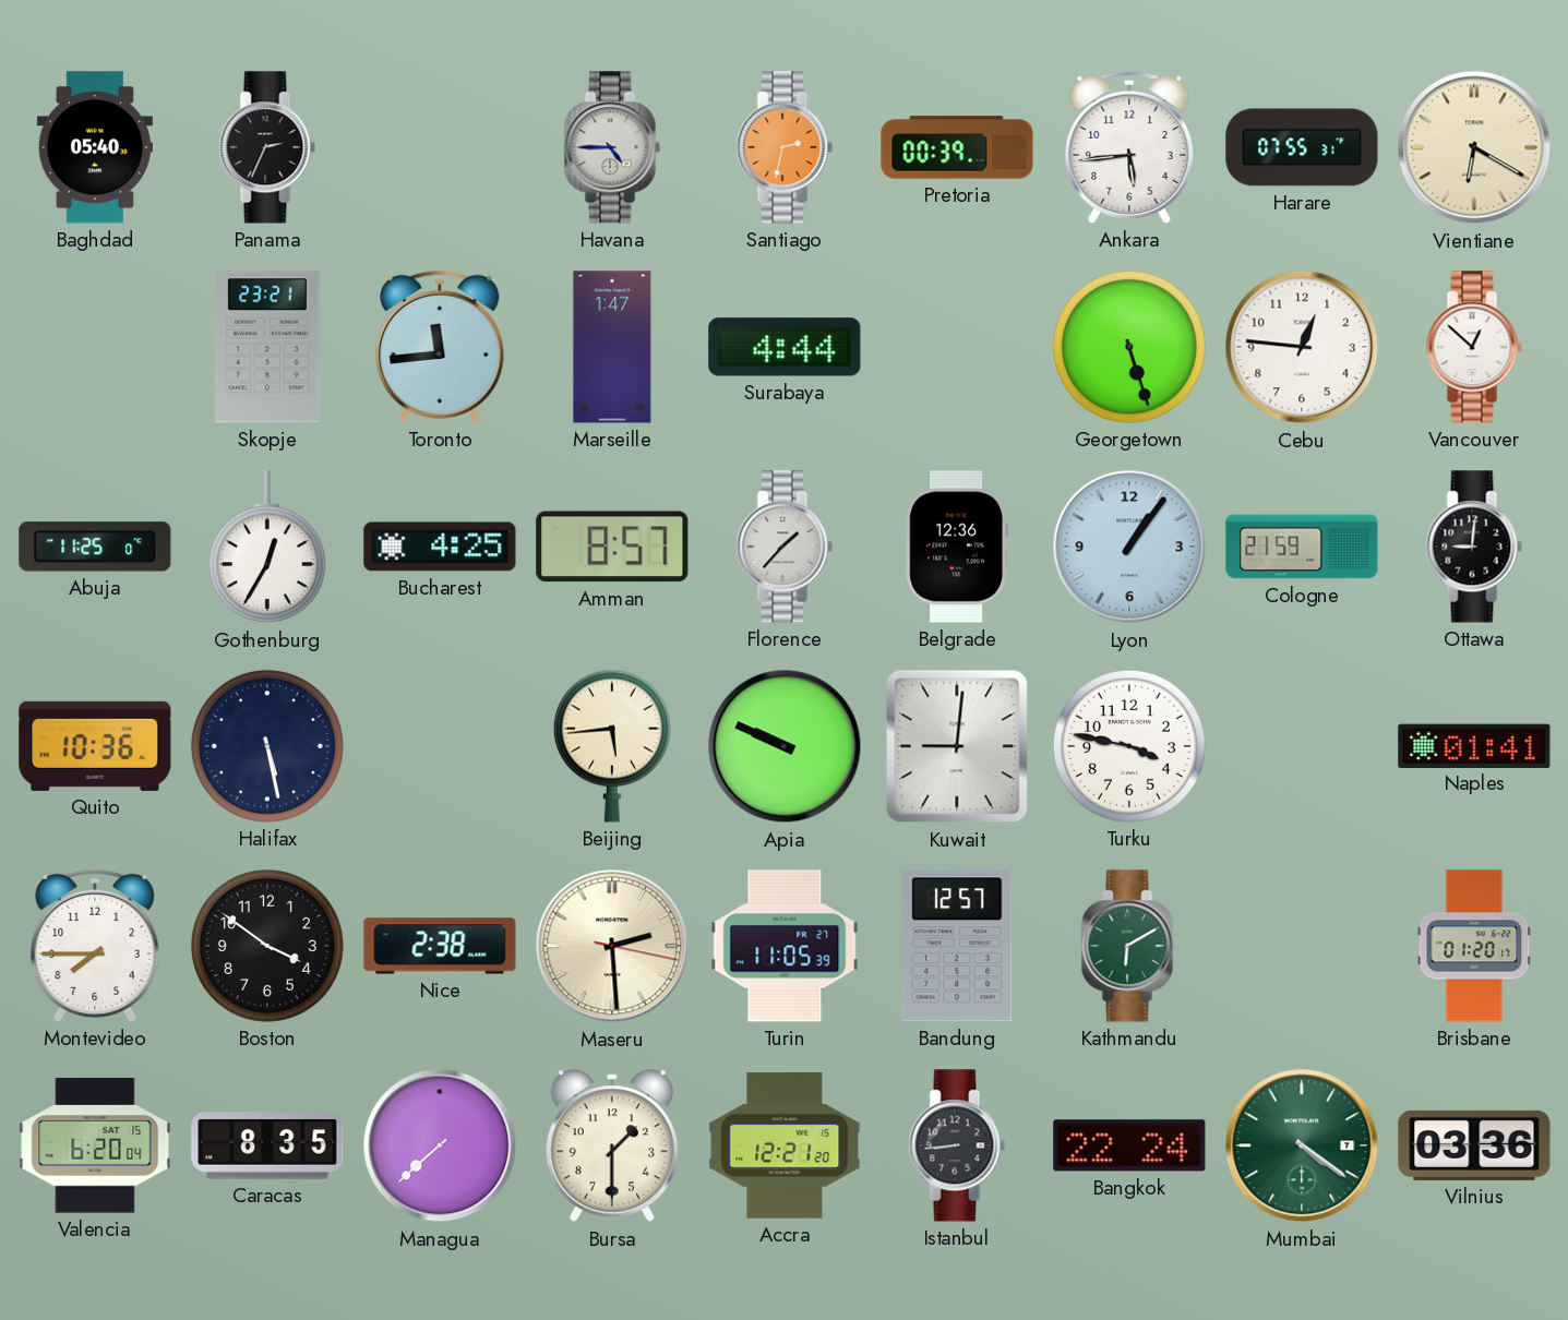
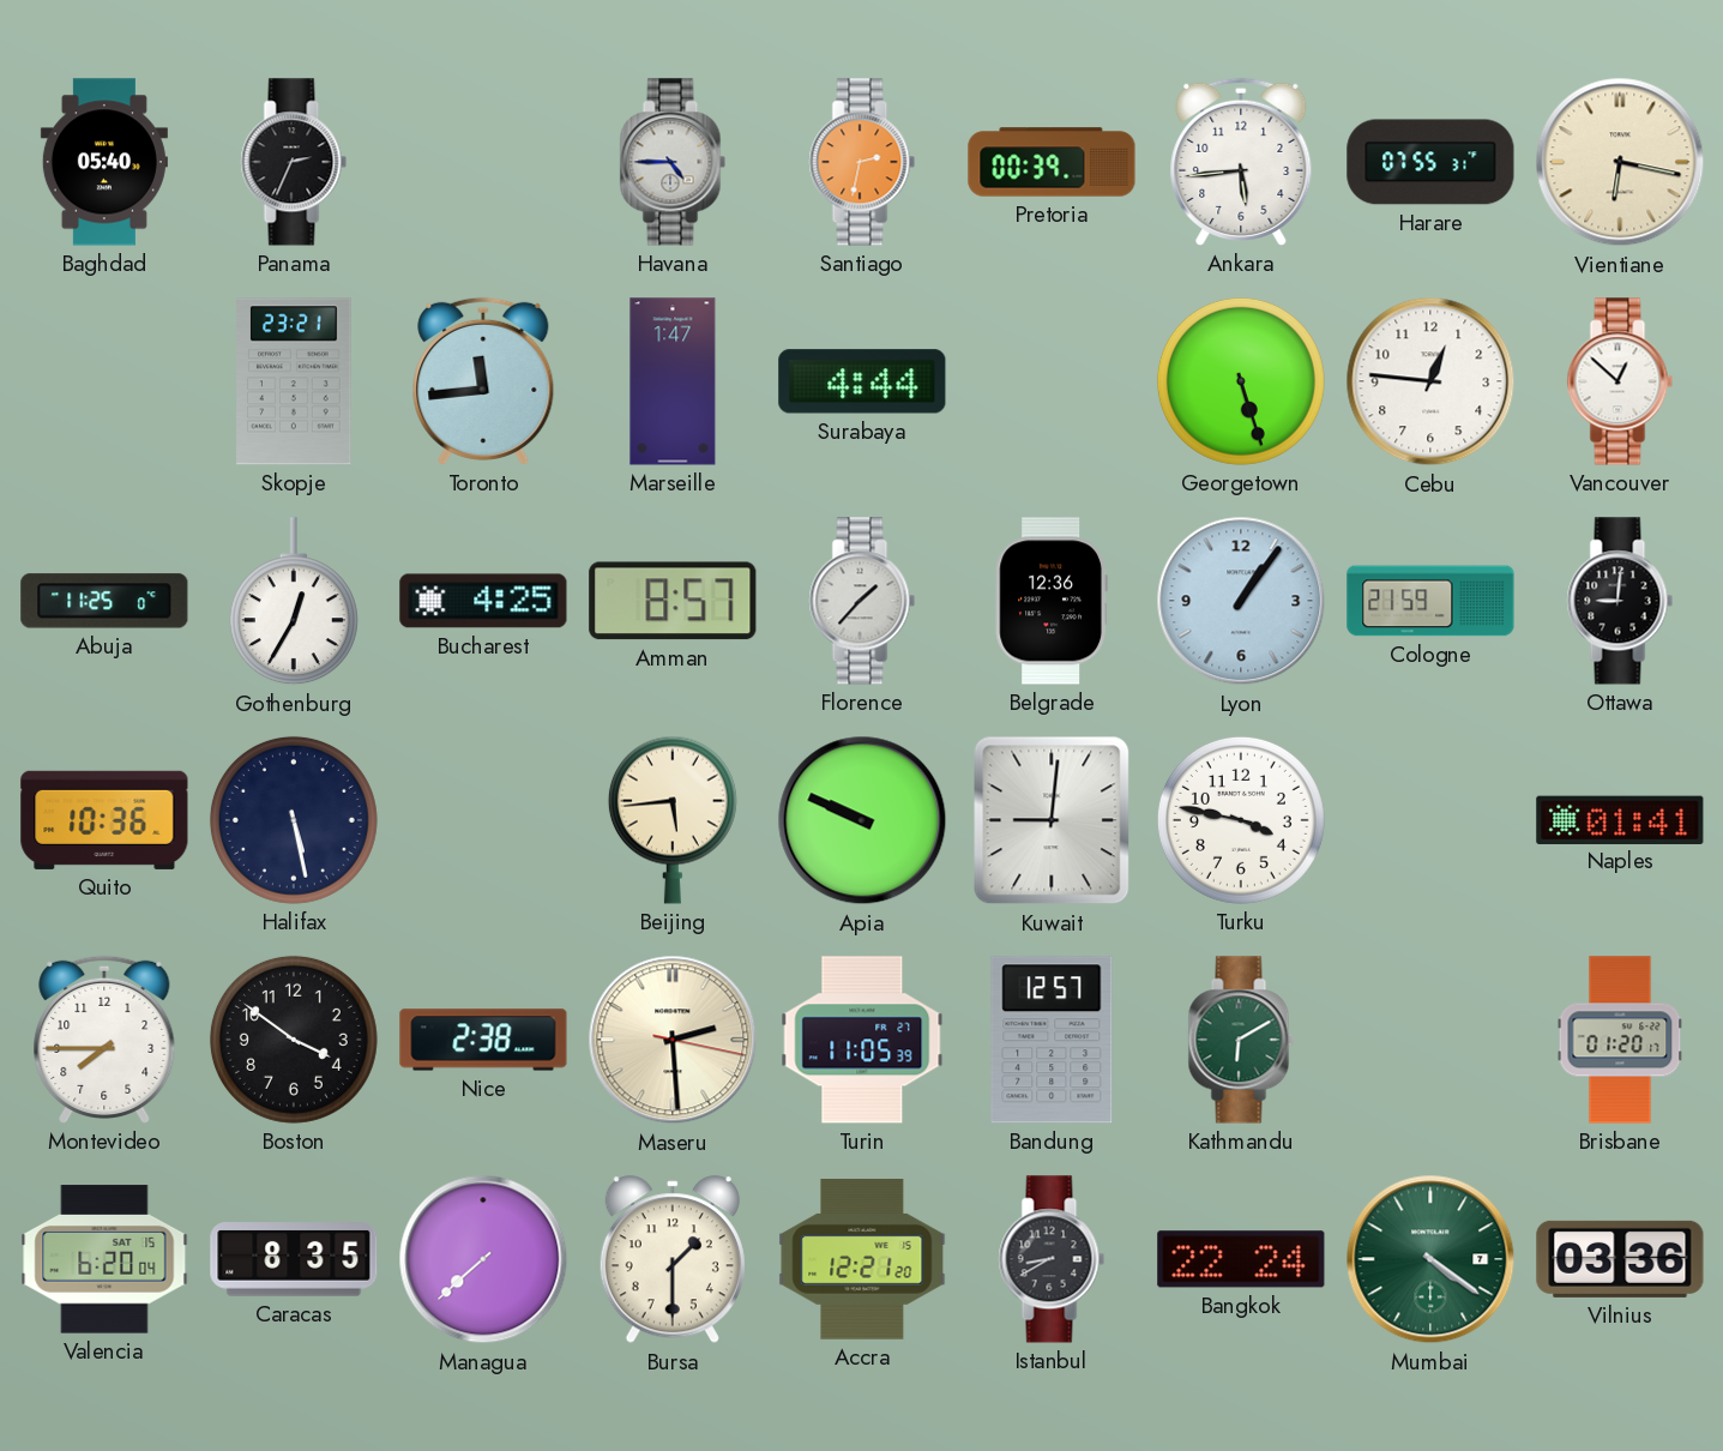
Vientiane: 6:20 -> 6:17 (1620, 162)
Istanbul: 8:44 -> 8:40 (1052, 1259)
